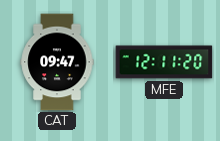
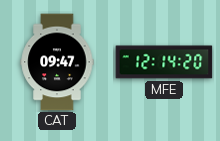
MFE: 12:11 -> 12:14 (164, 62)
